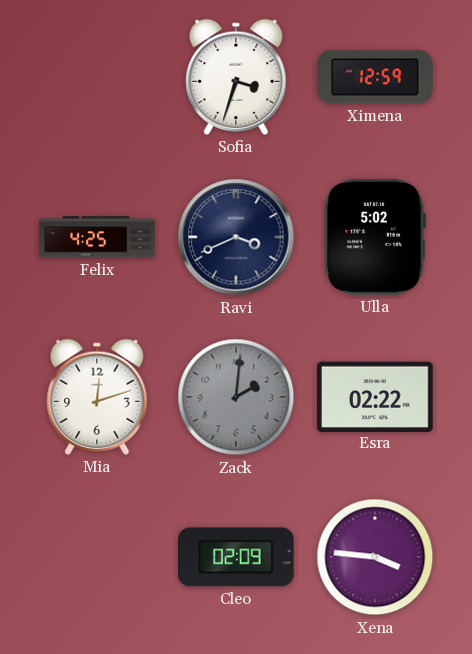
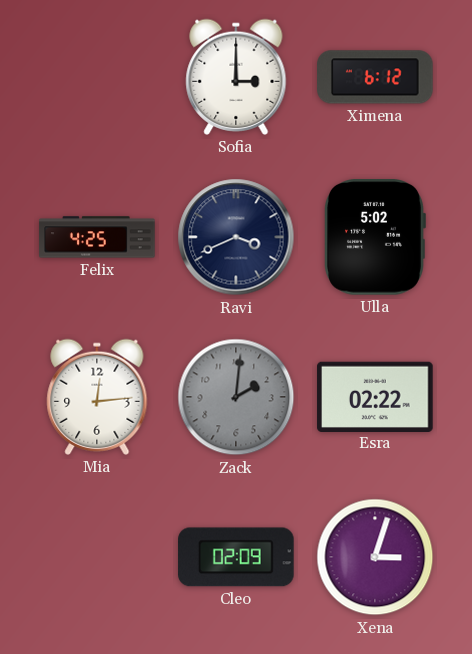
Sofia: 3:33 -> 3:00 (236, 77)
Ximena: 12:59 -> 6:12 (375, 77)
Mia: 12:12 -> 12:14 (97, 397)
Xena: 3:46 -> 3:03 (375, 557)
